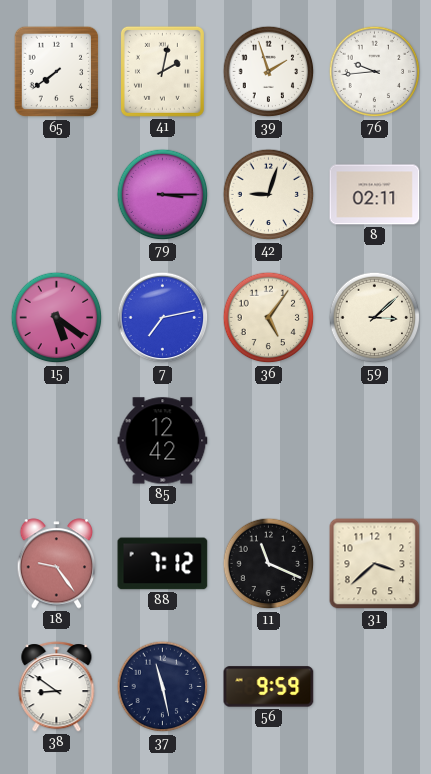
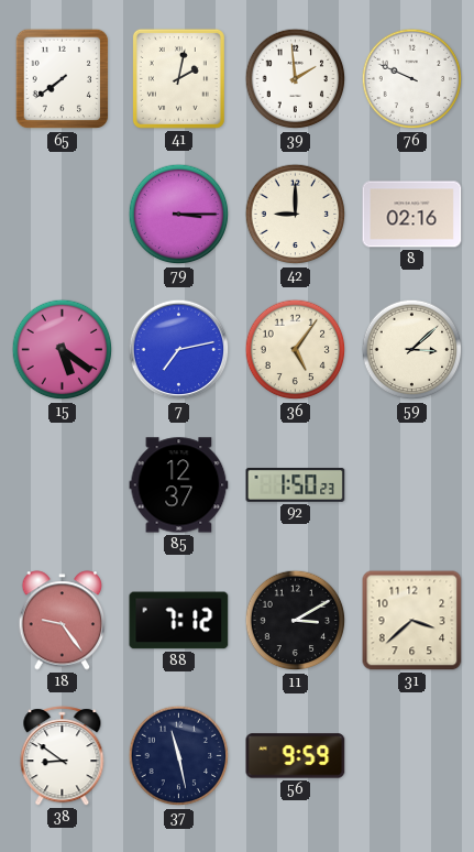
39: 1:57 -> 1:59 (296, 79)
76: 9:44 -> 9:49 (412, 79)
42: 9:03 -> 9:00 (296, 215)
8: 02:11 -> 02:16 (412, 215)
85: 12:42 -> 12:37 (179, 485)
92: none -> 1:50 (296, 485)
11: 11:19 -> 3:10 (296, 621)
